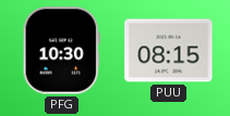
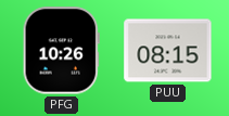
PFG: 10:30 -> 10:26 (61, 51)
